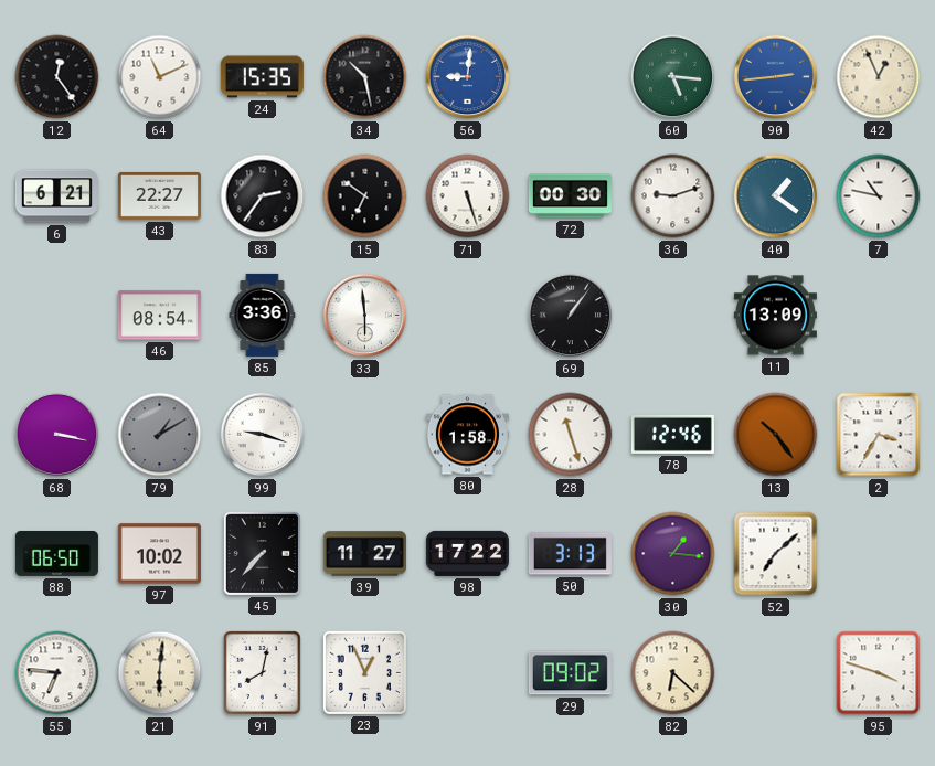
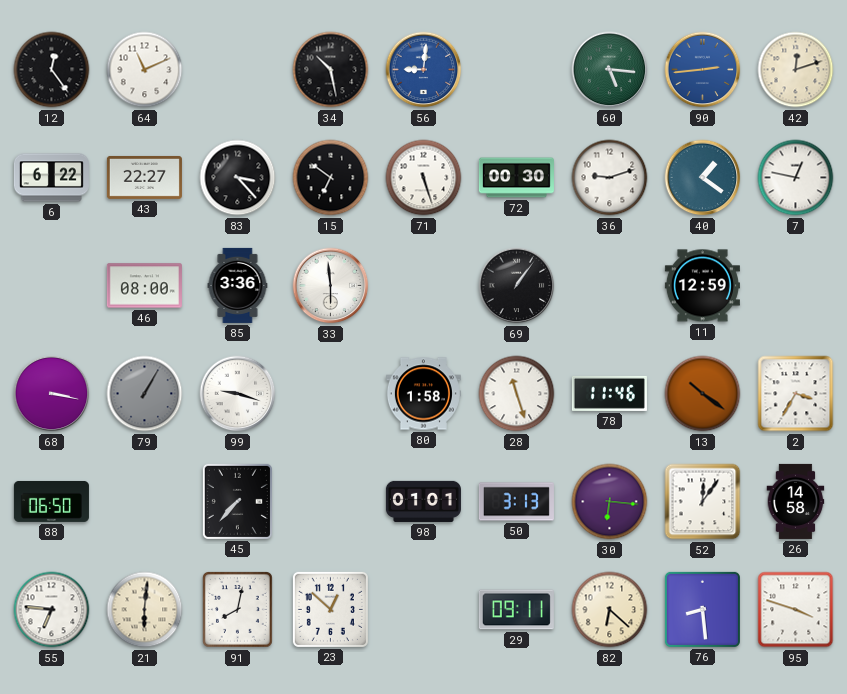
24: 15:35 -> none (262, 77)
42: 12:56 -> 12:12 (796, 70)
6: 6:21 -> 6:22 (51, 178)
83: 2:36 -> 3:23 (238, 178)
7: 10:47 -> 12:47 (796, 178)
46: 08:54 -> 08:00 (144, 286)
11: 13:09 -> 12:59 (702, 286)
79: 1:10 -> 1:05 (145, 394)
78: 12:46 -> 11:46 (609, 393)
13: 10:24 -> 10:21 (703, 394)
97: 10:02 -> none (159, 554)
39: 11:27 -> none (364, 554)
98: 17:22 -> 01:01 (423, 501)
30: 1:16 -> 6:16 (610, 502)
52: 7:08 -> 12:06 (703, 502)
26: none -> 14:58 (796, 501)
23: 12:56 -> 12:52 (330, 609)
29: 09:02 -> 09:11 (516, 610)
76: none -> 8:29 (702, 609)
